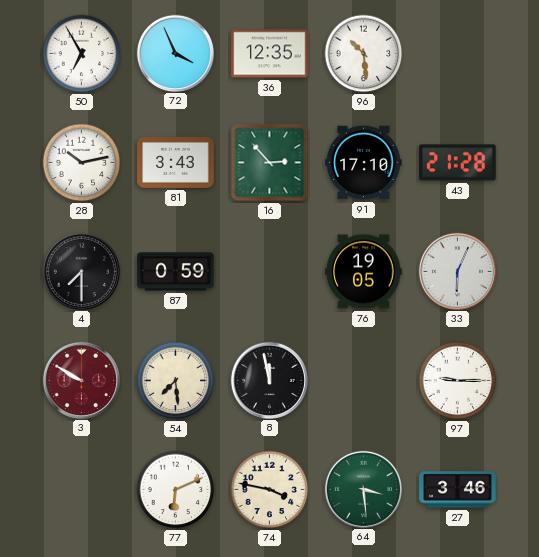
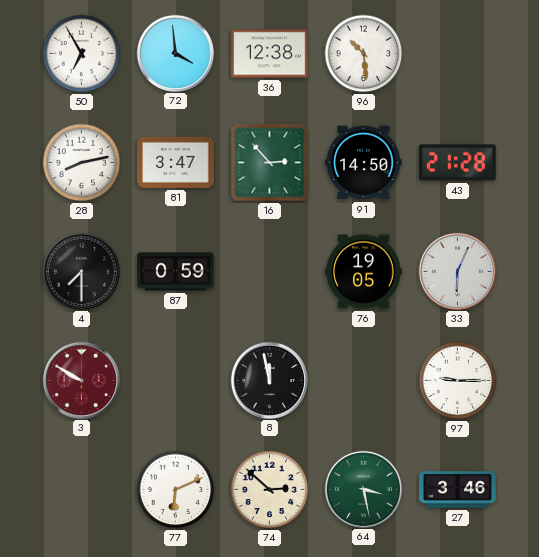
72: 3:56 -> 3:59 (175, 53)
36: 12:35 -> 12:38 (270, 54)
28: 10:13 -> 8:13 (82, 163)
81: 3:43 -> 3:47 (176, 162)
91: 17:10 -> 14:50 (364, 163)
54: 7:29 -> none (176, 381)
74: 3:47 -> 2:52 (270, 490)
64: 3:29 -> 3:28 (363, 489)
